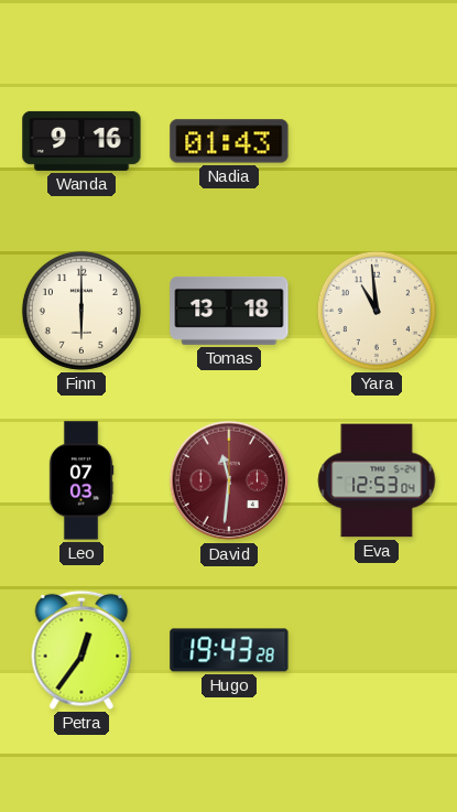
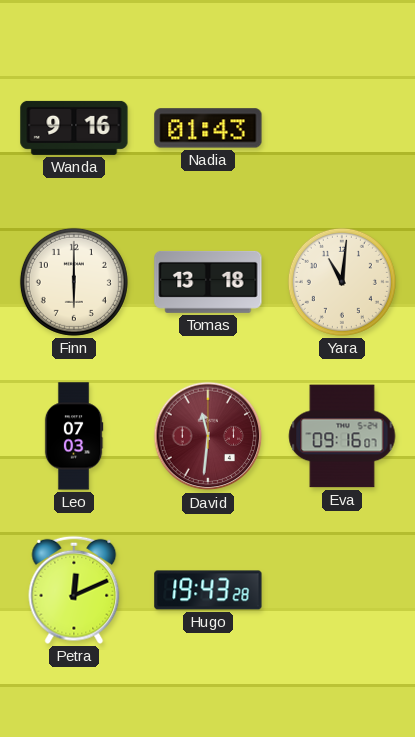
Yara: 10:59 -> 11:01 (342, 282)
Eva: 12:53 -> 09:16 (342, 436)
Petra: 12:36 -> 12:11 (74, 590)
